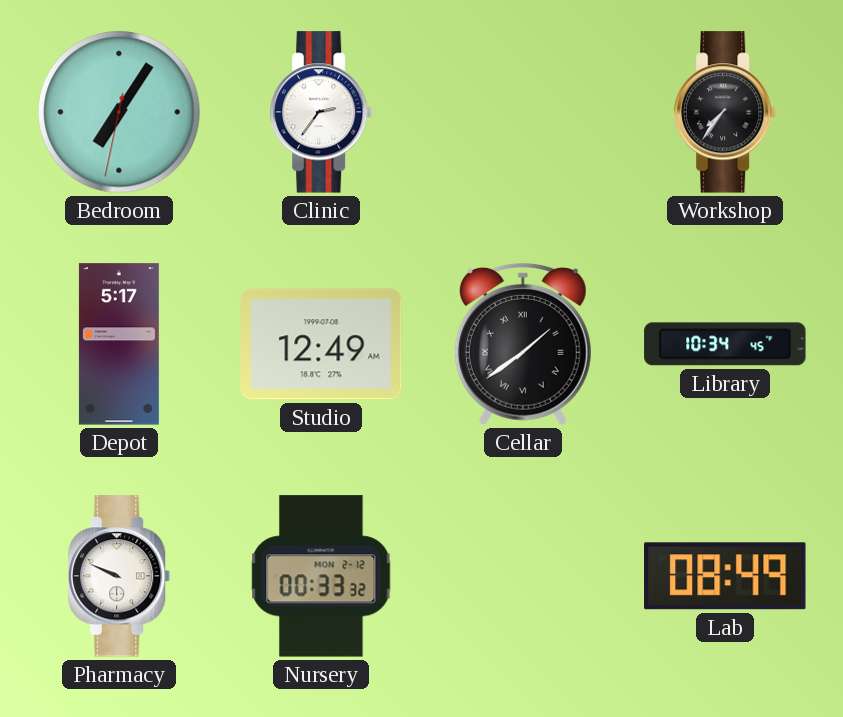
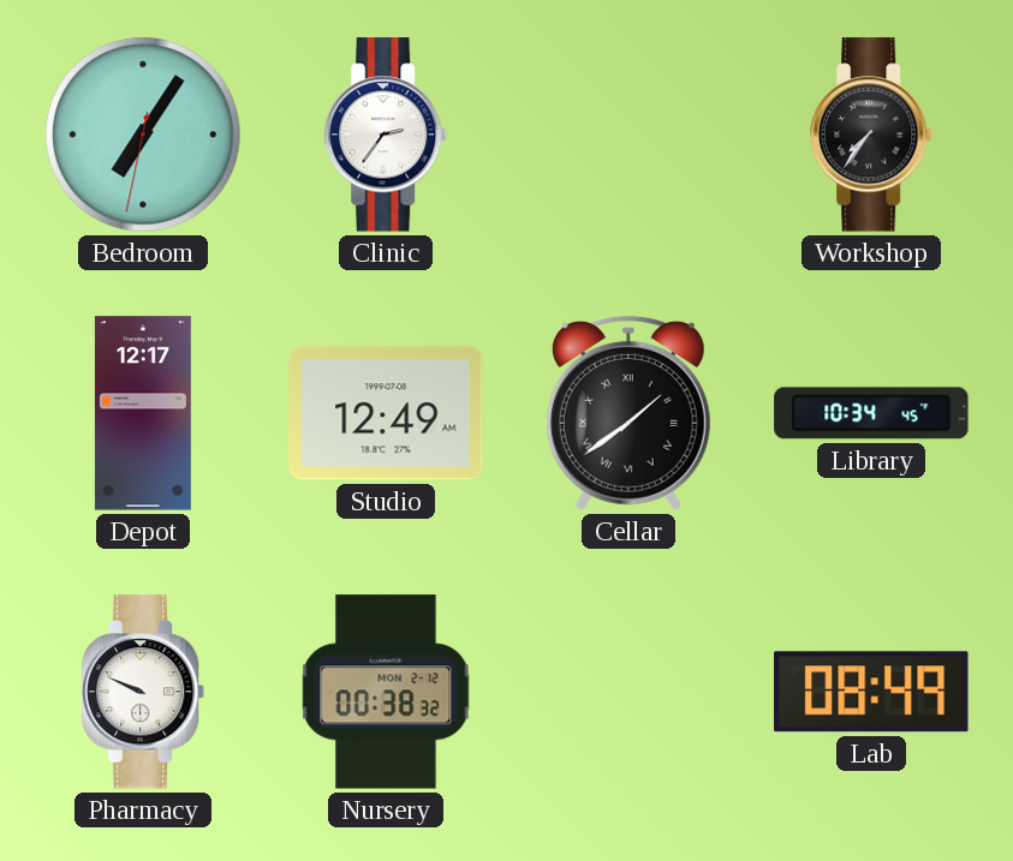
Depot: 5:17 -> 12:17 (143, 413)
Nursery: 00:33 -> 00:38 (386, 692)
